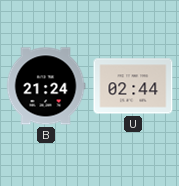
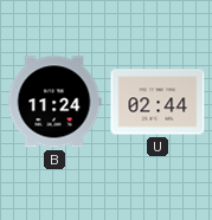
B: 21:24 -> 11:24 (54, 102)
